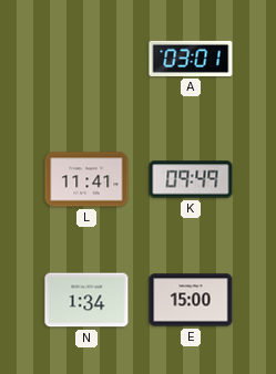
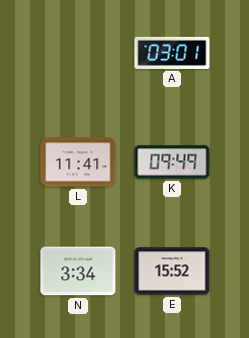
N: 1:34 -> 3:34 (78, 271)
E: 15:00 -> 15:52 (172, 271)
